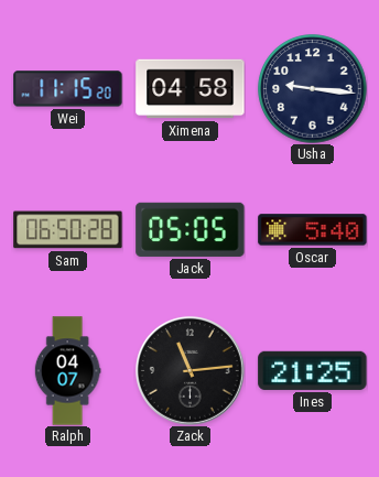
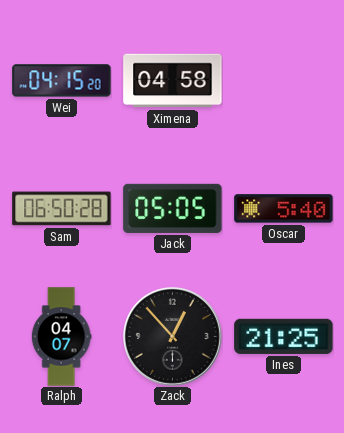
Wei: 11:15 -> 04:15 (62, 81)
Usha: 9:16 -> none (313, 89)
Zack: 11:14 -> 12:53 (173, 337)
